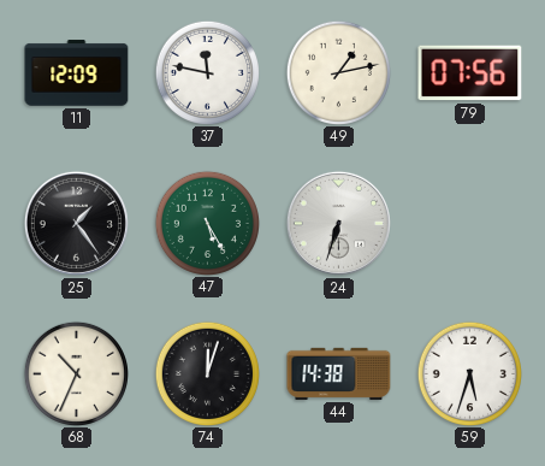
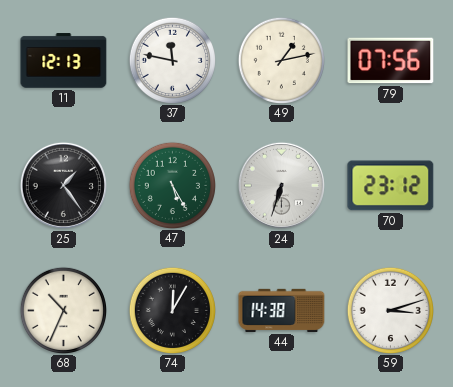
11: 12:09 -> 12:13 (64, 61)
70: none -> 23:12 (391, 186)
74: 12:03 -> 12:05 (172, 310)
59: 5:33 -> 3:12 (390, 310)
